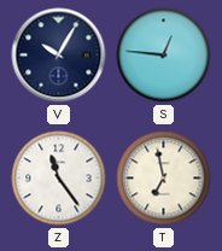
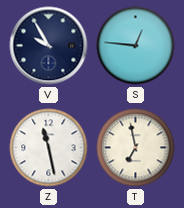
V: 10:05 -> 9:55 (49, 46)
Z: 11:24 -> 11:28 (49, 148)
